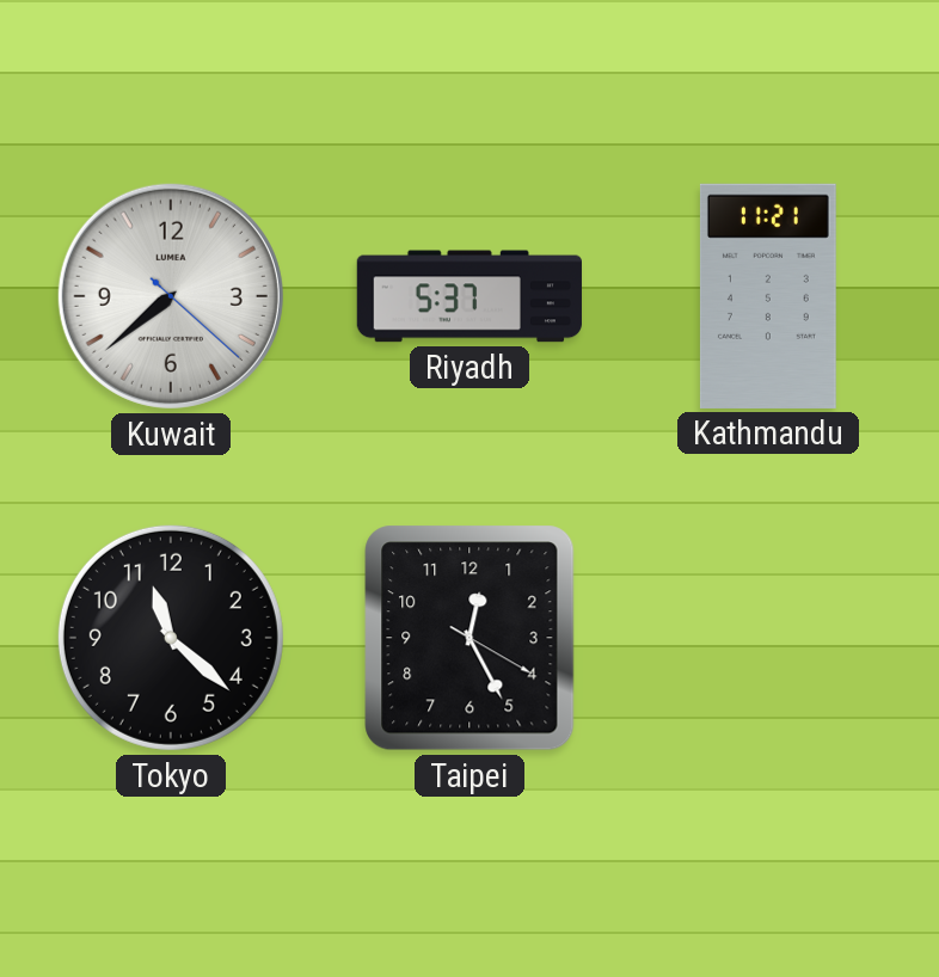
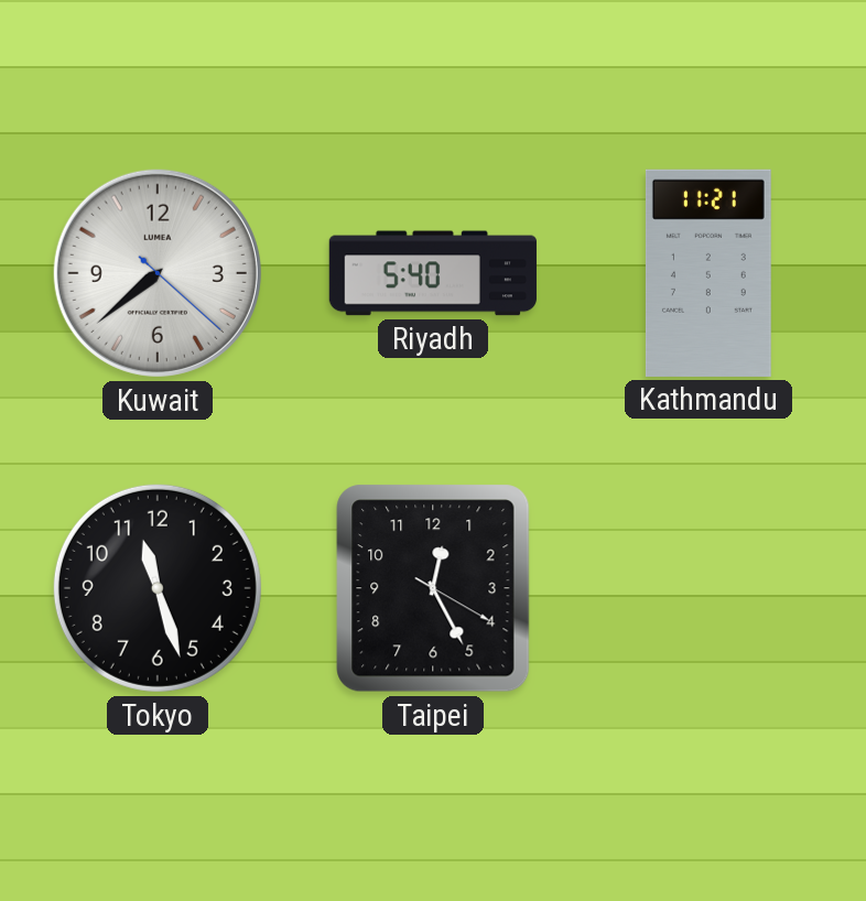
Riyadh: 5:37 -> 5:40 (432, 273)
Tokyo: 11:22 -> 11:27 (158, 588)
